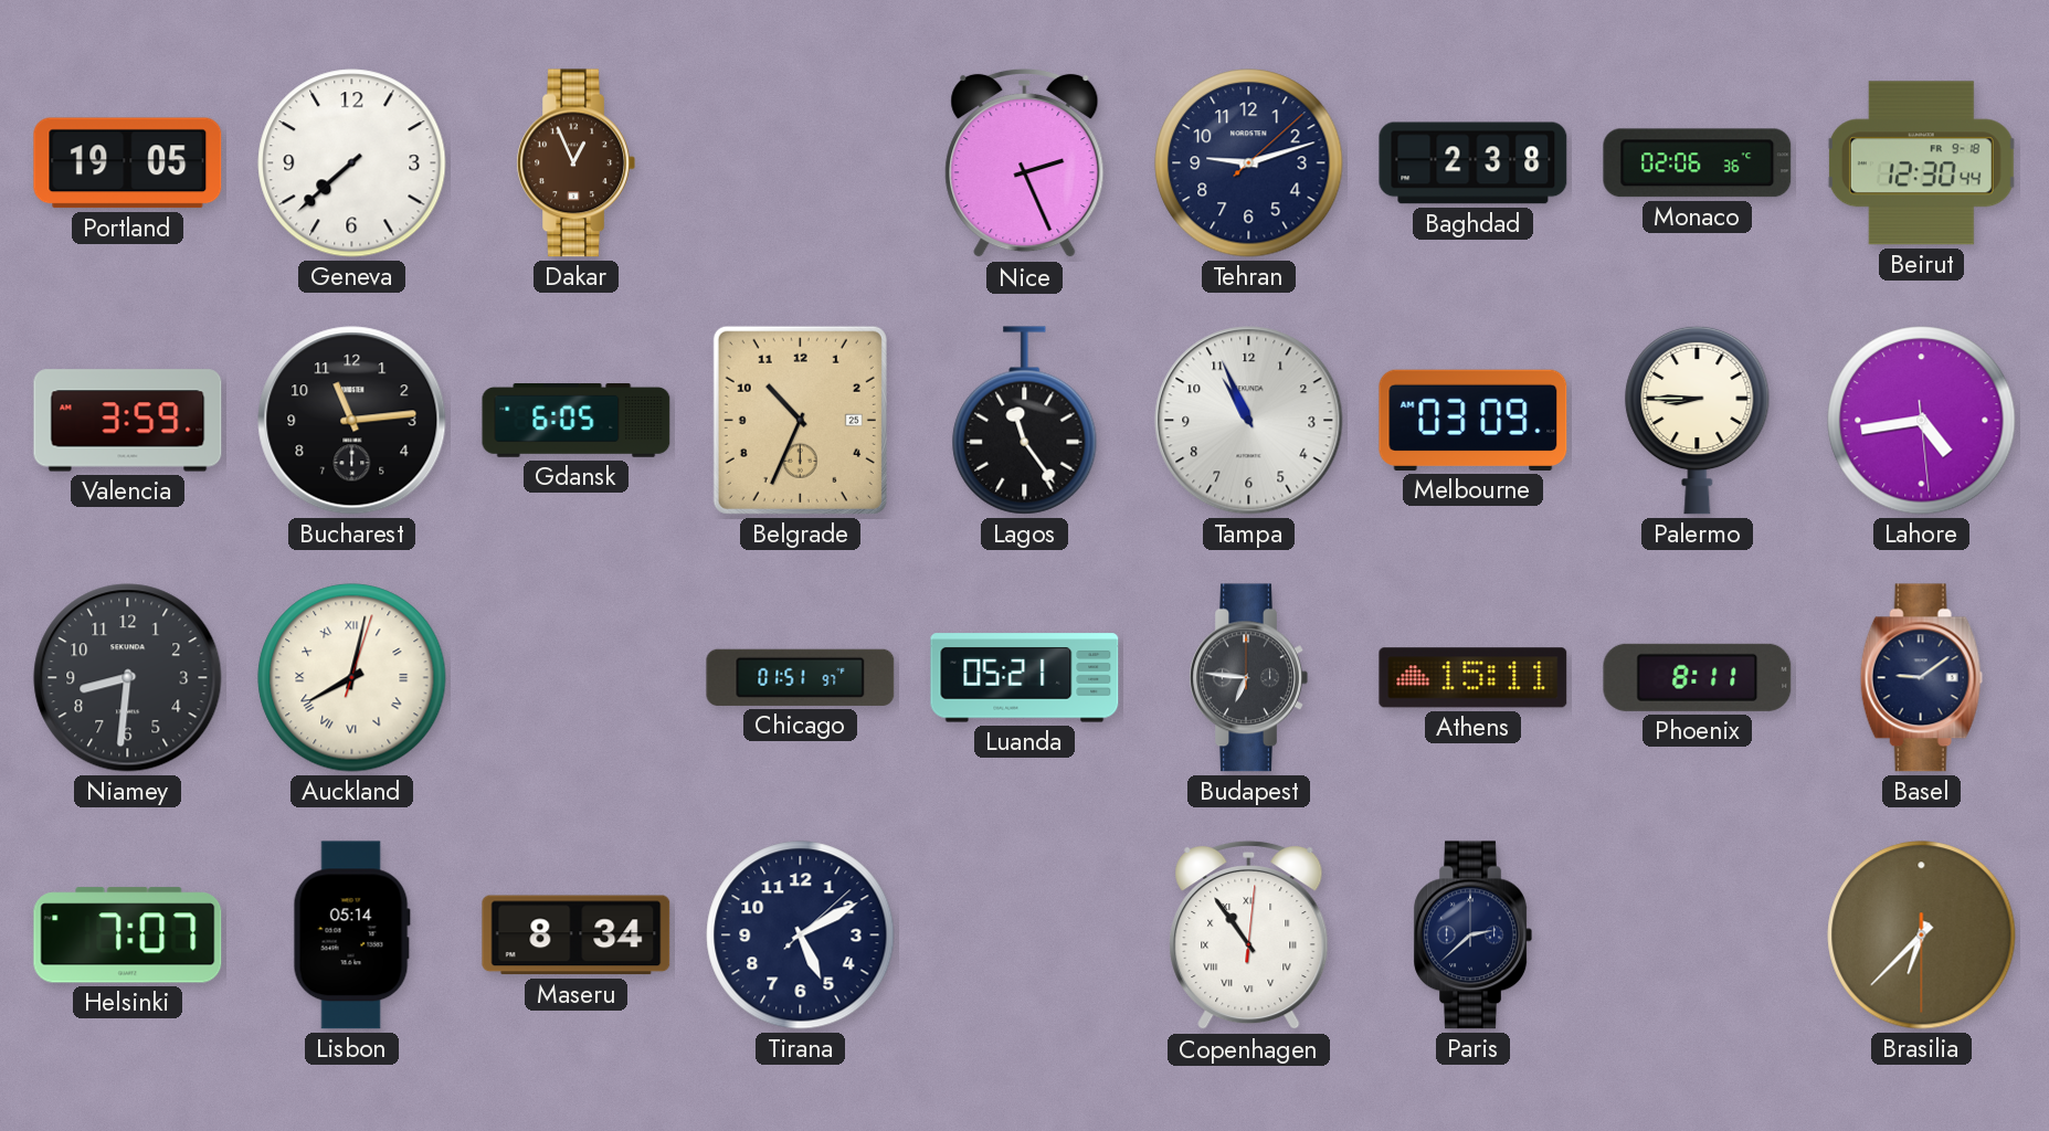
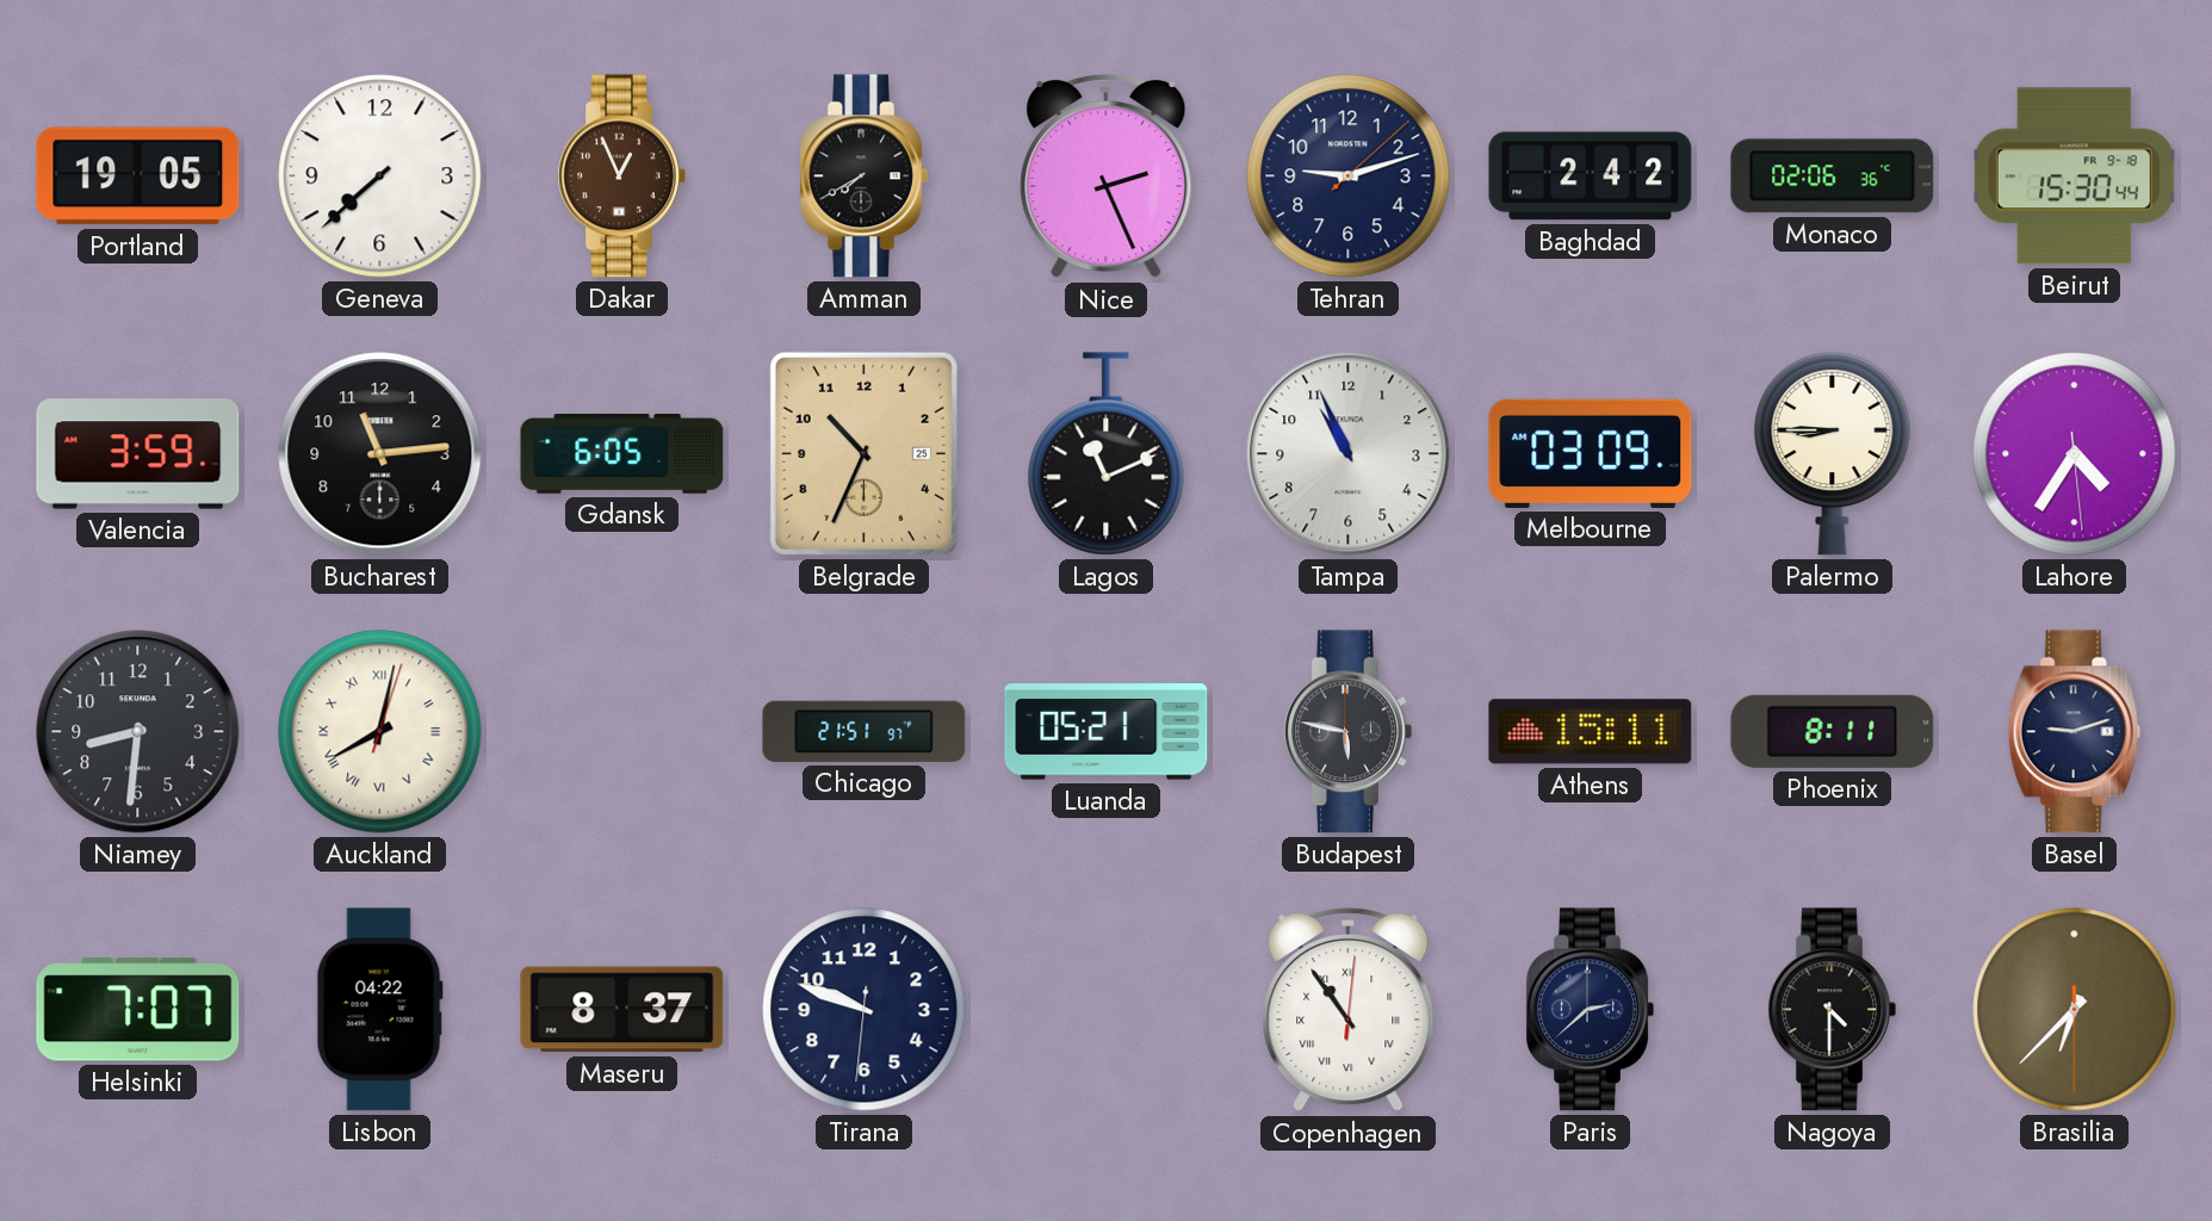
Amman: none -> 7:40 (863, 176)
Baghdad: 2:38 -> 2:42 (1591, 176)
Beirut: 12:30 -> 15:30 (2074, 176)
Lagos: 11:24 -> 11:11 (1107, 454)
Lahore: 4:43 -> 4:35 (2075, 454)
Chicago: 01:51 -> 21:51 (865, 731)
Budapest: 6:46 -> 5:47 (1347, 732)
Basel: 9:09 -> 9:12 (2074, 732)
Lisbon: 05:14 -> 04:22 (379, 1010)
Maseru: 8:34 -> 8:37 (622, 1010)
Tirana: 5:10 -> 9:48 (865, 1010)
Nagoya: none -> 4:30 (1832, 1010)
